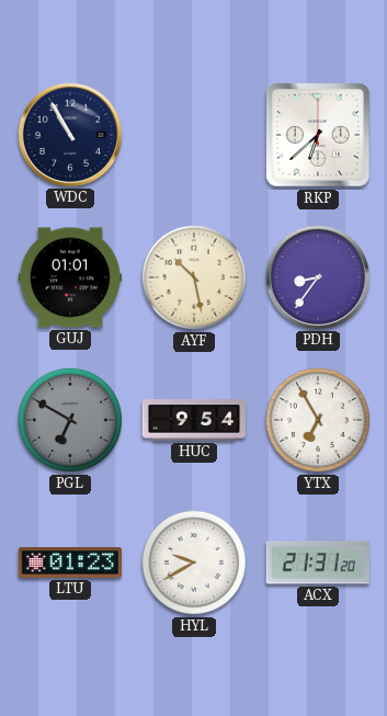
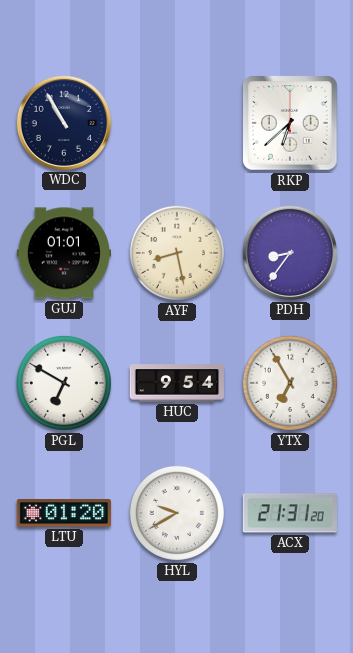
AYF: 10:28 -> 8:28 (177, 253)
PGL dial: grey -> white (64, 383)
LTU: 01:23 -> 01:20 (63, 513)
